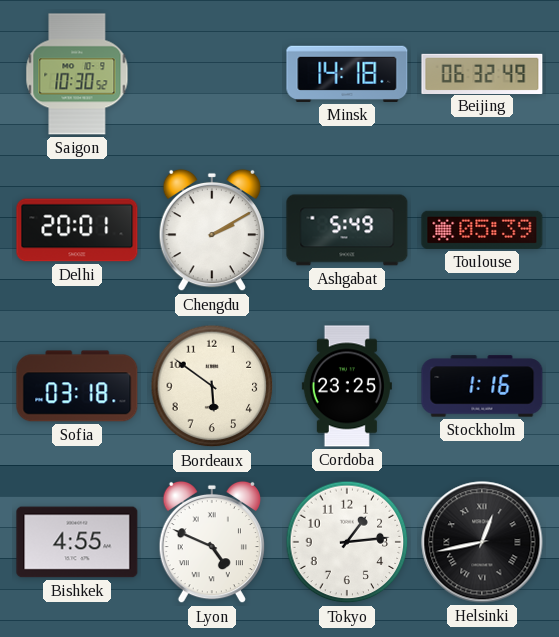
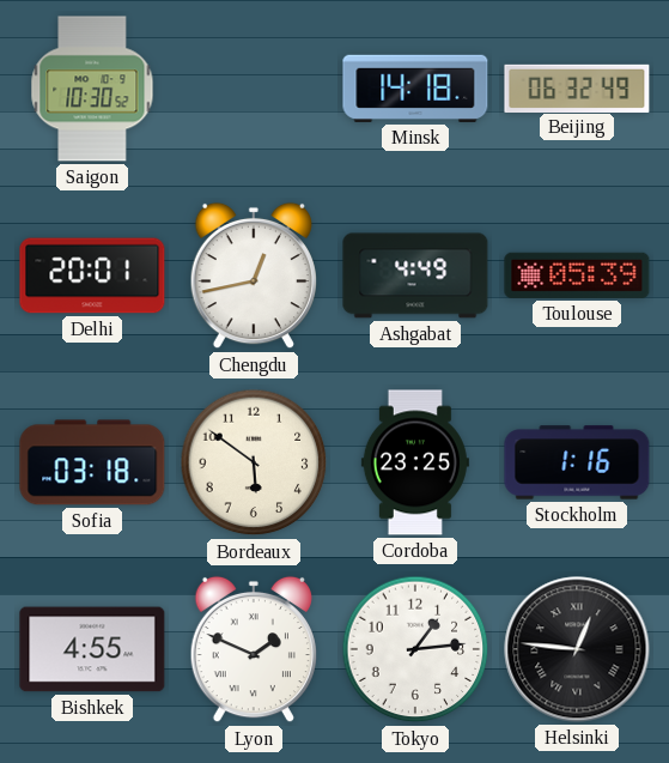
Chengdu: 2:10 -> 12:43 (254, 275)
Ashgabat: 5:49 -> 4:49 (415, 275)
Lyon: 4:49 -> 1:49 (254, 649)
Helsinki: 12:43 -> 12:46 (577, 649)
